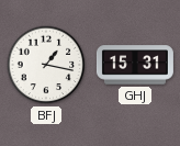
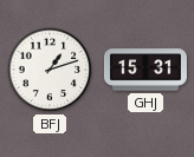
BFJ: 1:17 -> 1:12 (50, 70)
